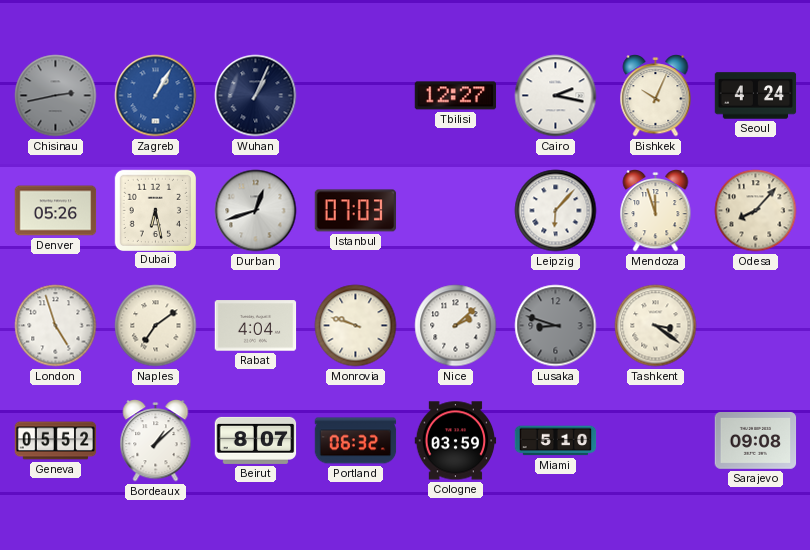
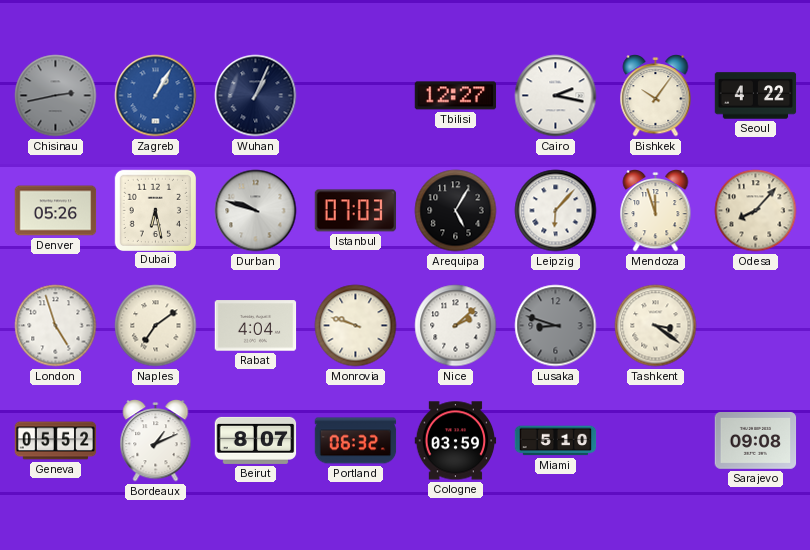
Bishkek: 10:04 -> 10:06 (656, 96)
Seoul: 4:24 -> 4:22 (756, 96)
Durban: 12:42 -> 9:48 (256, 211)
Arequipa: none -> 5:05 (456, 211)
Bordeaux: 1:08 -> 1:11 (156, 441)
